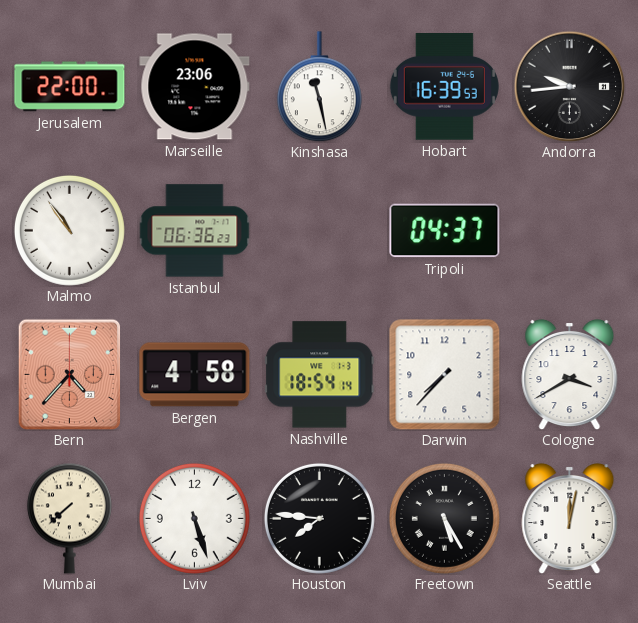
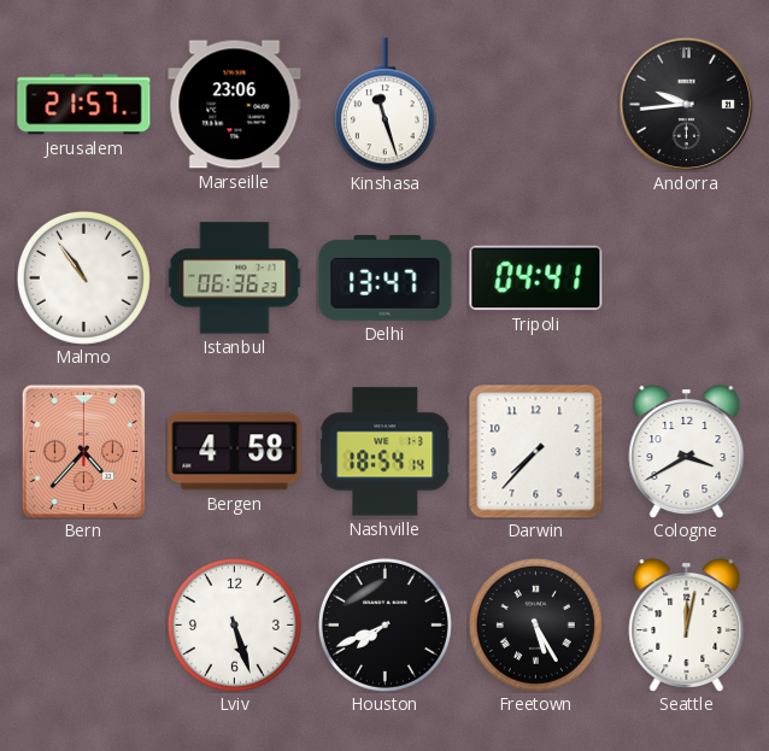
Jerusalem: 22:00 -> 21:57 (84, 105)
Kinshasa: 11:28 -> 11:27 (384, 105)
Hobart: 16:39 -> none (444, 87)
Delhi: none -> 13:47 (386, 278)
Tripoli: 04:37 -> 04:41 (536, 278)
Mumbai: 7:38 -> none (69, 518)
Houston: 7:46 -> 7:41 (384, 624)
